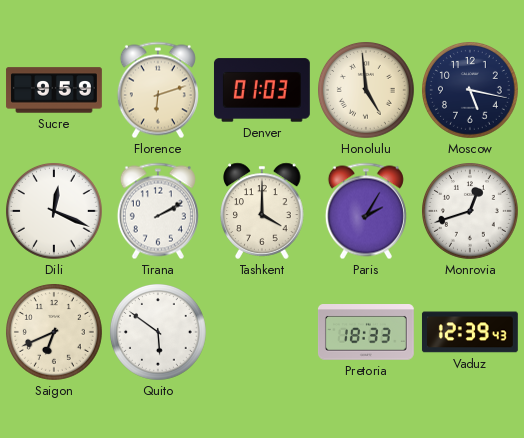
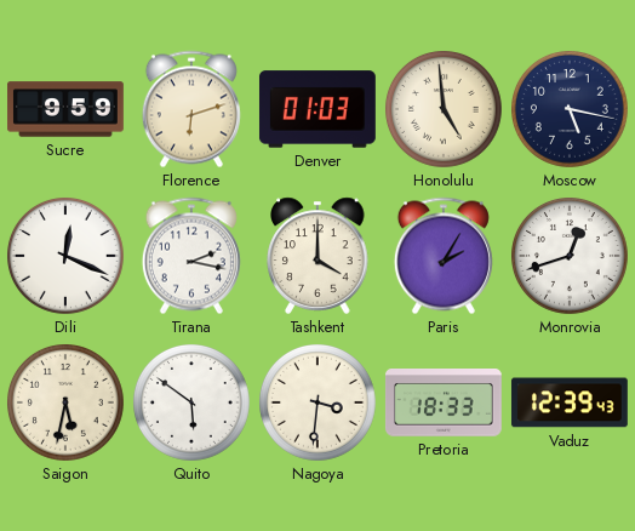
Tirana: 2:10 -> 2:17 (191, 256)
Saigon: 6:41 -> 5:32 (67, 404)
Nagoya: none -> 3:31 (319, 404)
